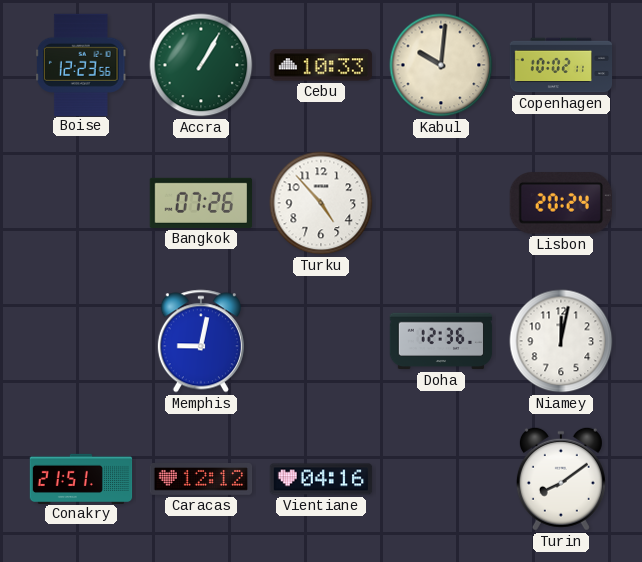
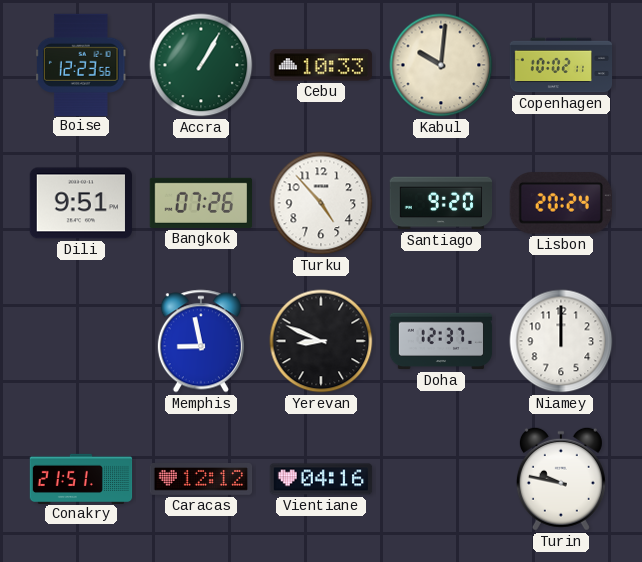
Dili: none -> 9:51 (80, 203)
Santiago: none -> 9:20 (441, 203)
Memphis: 9:02 -> 8:58 (201, 341)
Yerevan: none -> 8:49 (321, 341)
Doha: 12:36 -> 12:37 (441, 341)
Niamey: 12:02 -> 12:00 (561, 341)
Turin: 8:09 -> 9:47 (561, 479)
